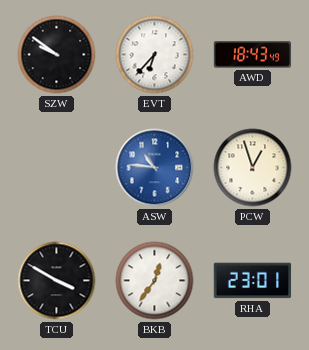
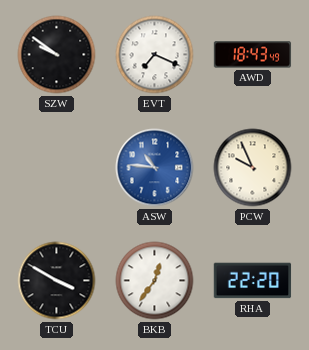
EVT: 6:37 -> 7:19 (155, 55)
PCW: 12:57 -> 9:56 (253, 168)
RHA: 23:01 -> 22:20 (253, 281)
